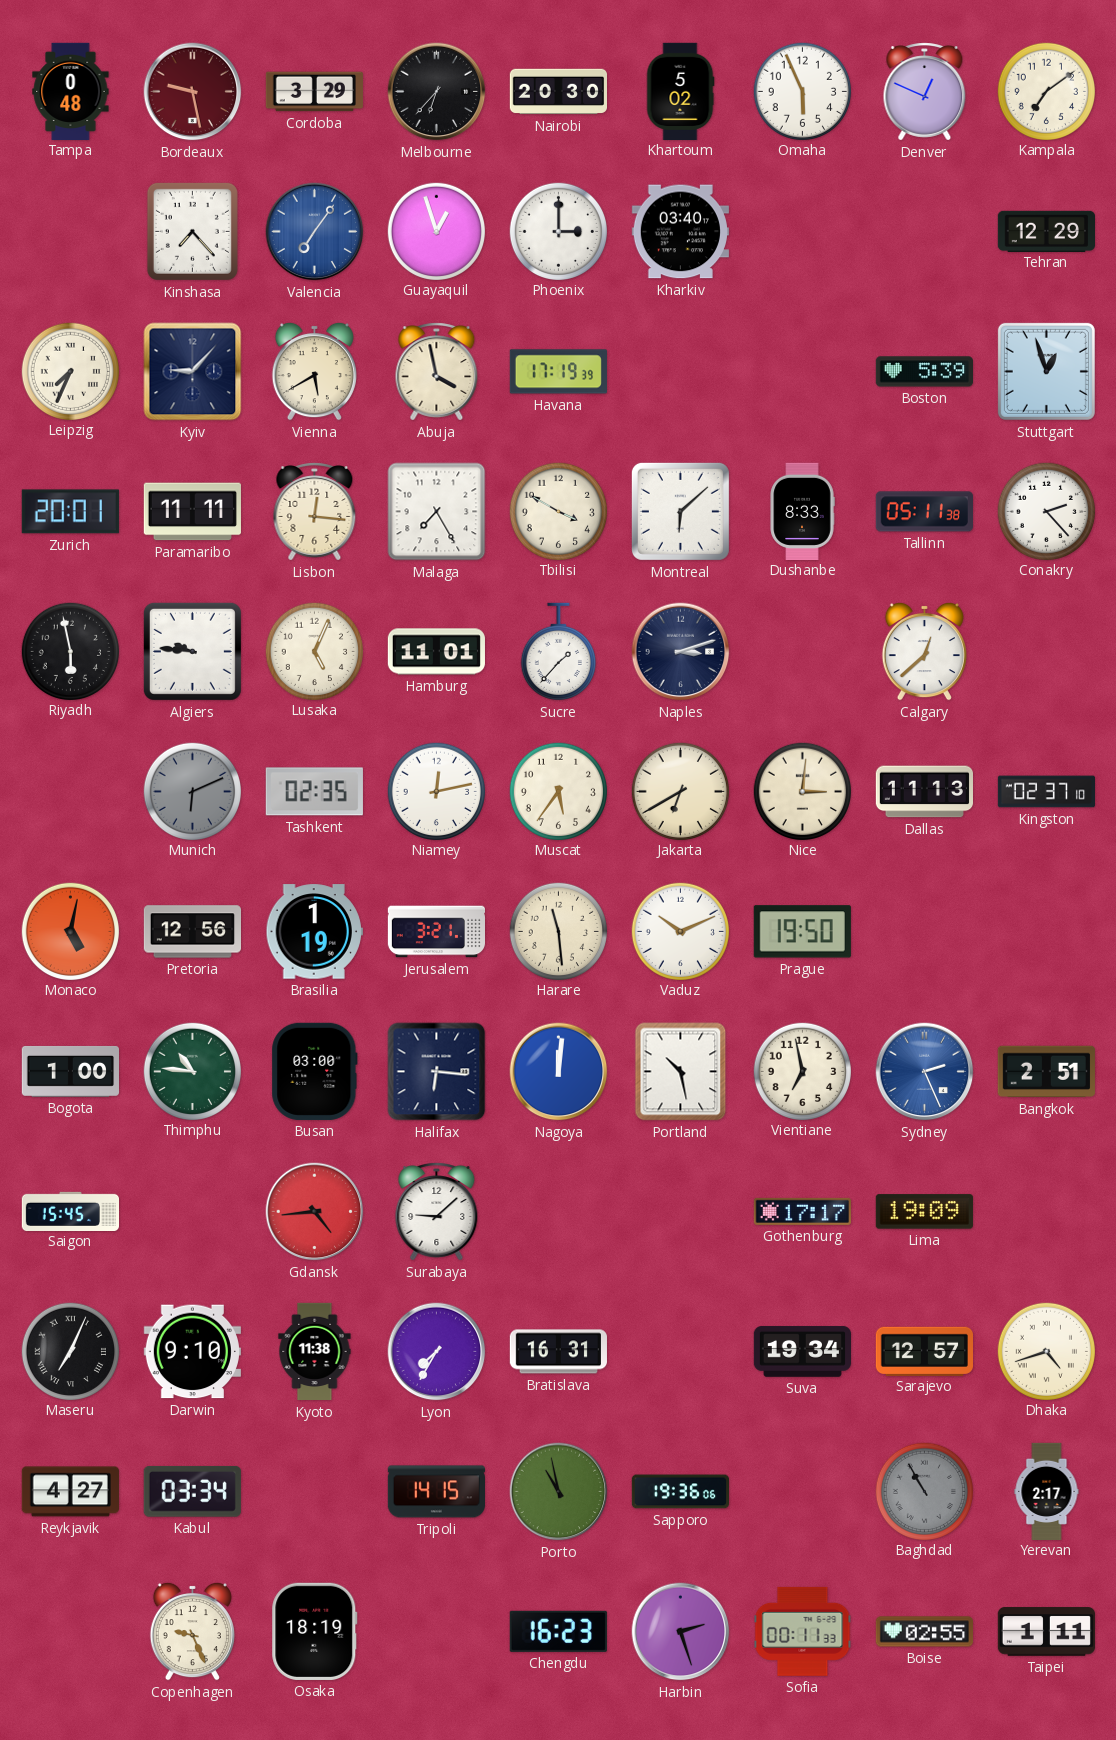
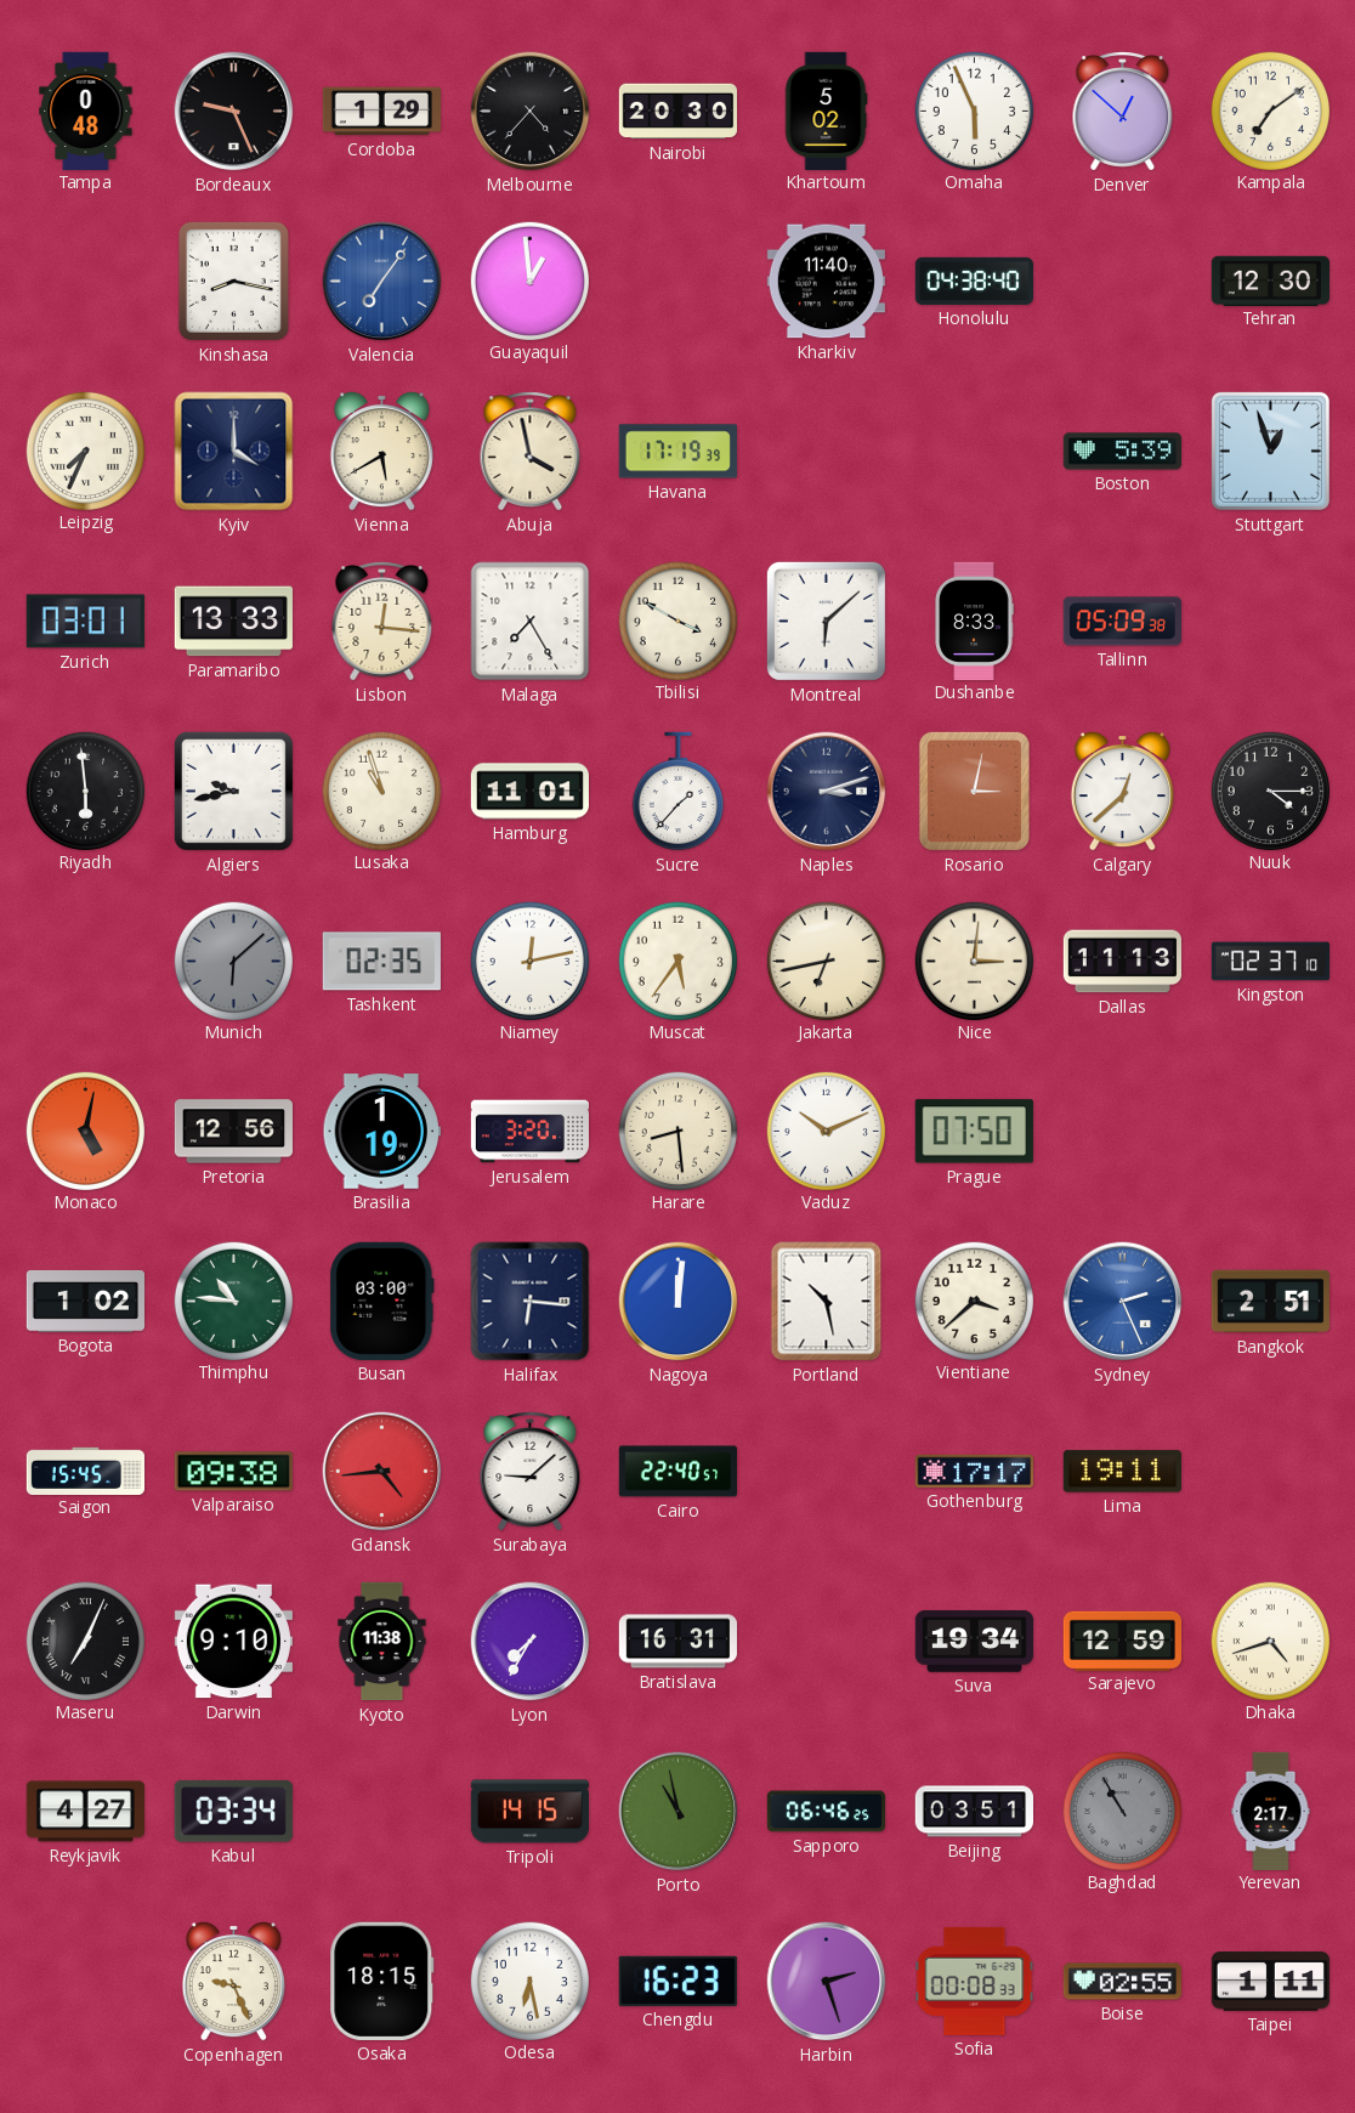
Bordeaux: 9:28 -> 9:26 (234, 112)
Bordeaux dial: burgundy -> black (234, 112)
Cordoba: 3:29 -> 1:29 (381, 112)
Melbourne: 6:37 -> 4:37 (531, 112)
Denver: 12:49 -> 12:52 (1123, 112)
Kinshasa: 7:23 -> 8:17 (233, 281)
Guayaquil: 12:57 -> 12:59 (529, 281)
Phoenix: 3:00 -> none (558, 231)
Kharkiv: 03:40 -> 11:40 (826, 282)
Honolulu: none -> 04:38 (974, 281)
Tehran: 12:29 -> 12:30 (1270, 281)
Kyiv: 9:07 -> 4:00 (234, 452)
Zurich: 20:01 -> 03:01 (85, 622)
Paramaribo: 11:11 -> 13:33 (233, 622)
Tallinn: 05:11 -> 05:09 (1122, 622)
Conakry: 2:23 -> none (1046, 511)
Riyadh: 5:58 -> 5:59 (85, 791)
Algiers: 9:46 -> 9:43 (233, 791)
Lusaka: 5:04 -> 10:57 (381, 791)
Rosario: none -> 3:02 (974, 791)
Nuuk: none -> 4:15 (1270, 791)
Munich: 6:11 -> 6:08 (233, 961)
Jakarta: 6:40 -> 6:43 (826, 961)
Jerusalem: 3:21 -> 3:20 (529, 1132)
Harare: 11:29 -> 8:29 (678, 1131)
Prague: 19:50 -> 07:50 (974, 1132)
Bogota: 1:00 -> 1:02 (85, 1301)
Vientiane: 6:58 -> 3:38 (974, 1301)
Valparaiso: none -> 09:38 (233, 1472)
Cairo: none -> 22:40 (678, 1472)
Lima: 19:09 -> 19:11 (1122, 1472)
Sarajevo: 12:57 -> 12:59 (1122, 1641)
Sapporo: 19:36 -> 06:46 (826, 1812)
Beijing: none -> 03:51 (974, 1812)
Osaka: 18:19 -> 18:15 (382, 1981)
Odesa: none -> 6:28 (529, 1981)
Sofia: 00:11 -> 00:08 (975, 1981)
